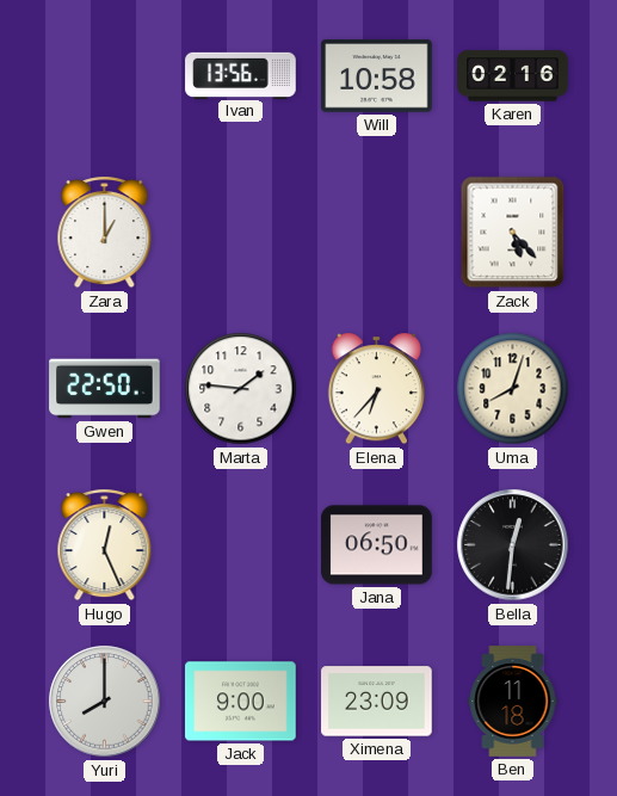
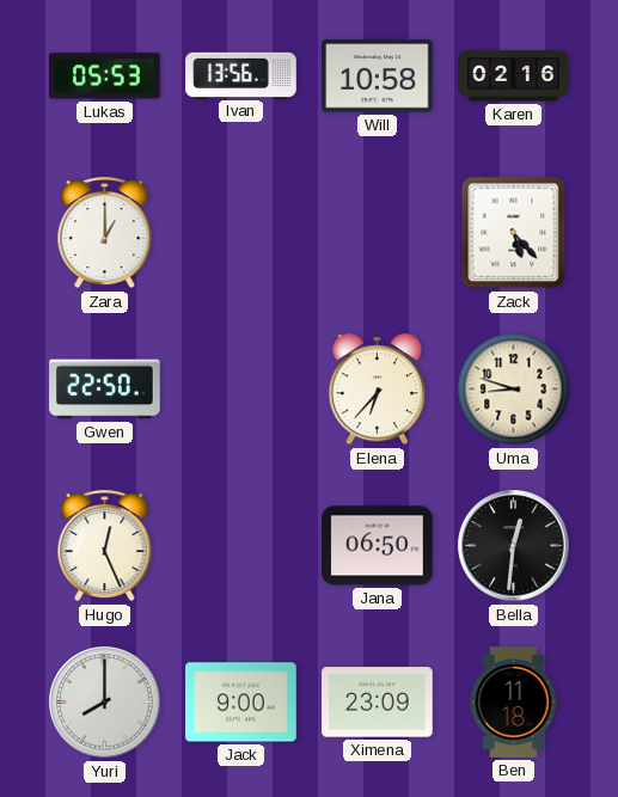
Lukas: none -> 05:53 (105, 76)
Marta: 1:46 -> none (241, 389)
Uma: 8:03 -> 8:48 (514, 390)
